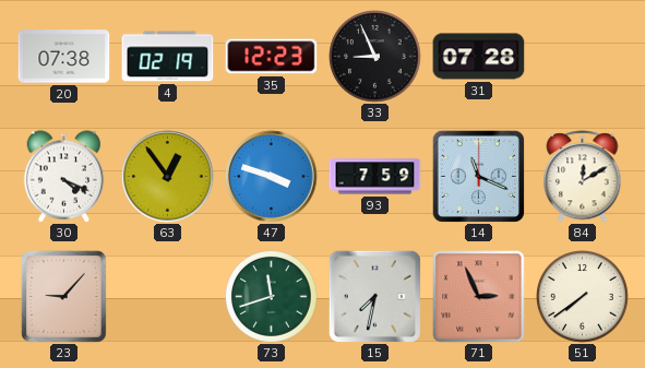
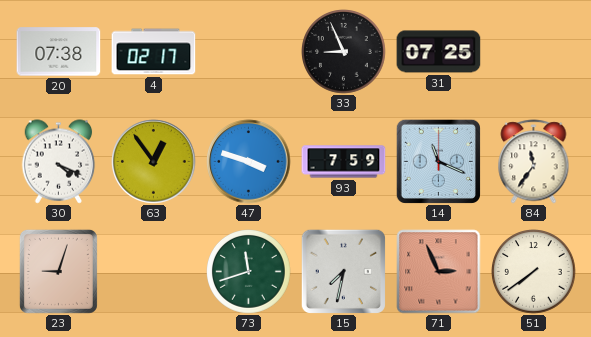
4: 02:19 -> 02:17 (154, 52)
35: 12:23 -> none (272, 57)
31: 07:28 -> 07:25 (439, 52)
84: 12:10 -> 11:36 (534, 162)
23: 9:07 -> 9:03 (58, 271)
